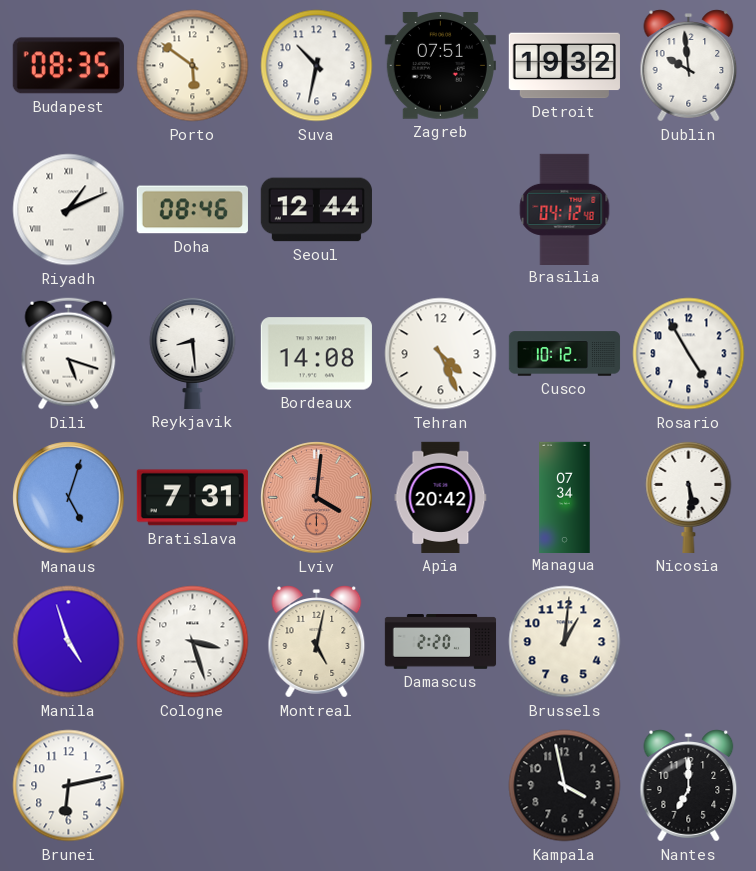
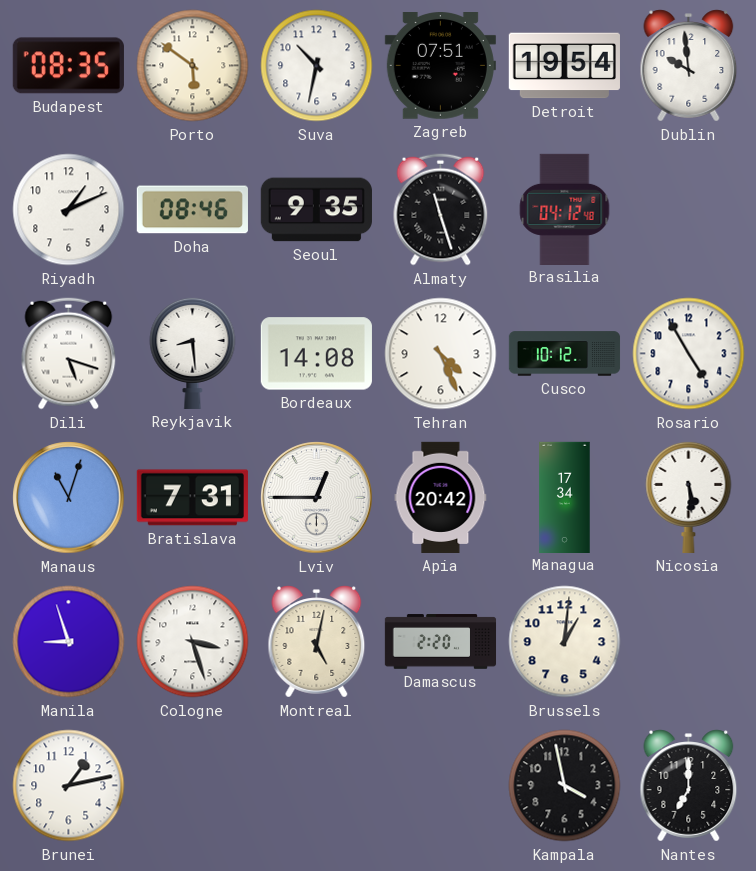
Detroit: 19:32 -> 19:54 (564, 66)
Riyadh numerals: Roman -> Arabic (69, 210)
Seoul: 12:44 -> 9:35 (316, 210)
Almaty: none -> 11:27 (441, 210)
Manaus: 5:03 -> 11:03 (69, 498)
Lviv: 4:01 -> 12:45 (317, 498)
Lviv dial: salmon -> white (317, 498)
Managua: 07:34 -> 17:34 (565, 497)
Manila: 4:57 -> 8:57 (69, 642)
Brunei: 6:13 -> 1:13 (69, 786)
